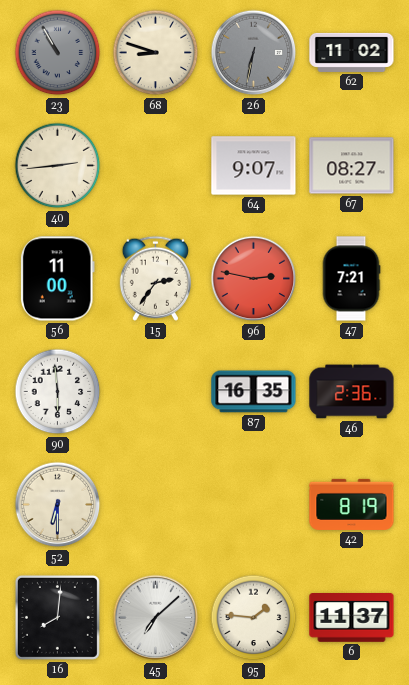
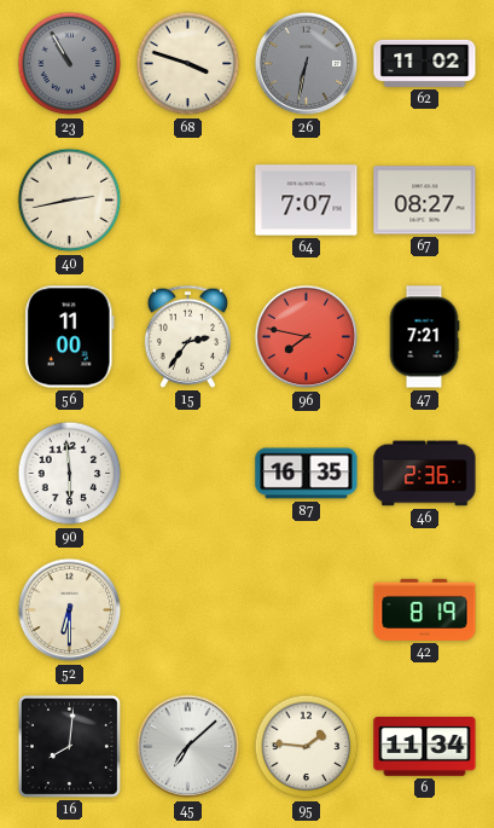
68: 8:48 -> 3:48 (188, 64)
40: 2:44 -> 2:43 (70, 201)
64: 9:07 -> 7:07 (307, 201)
96: 2:47 -> 7:47 (307, 337)
6: 11:37 -> 11:34 (425, 747)
